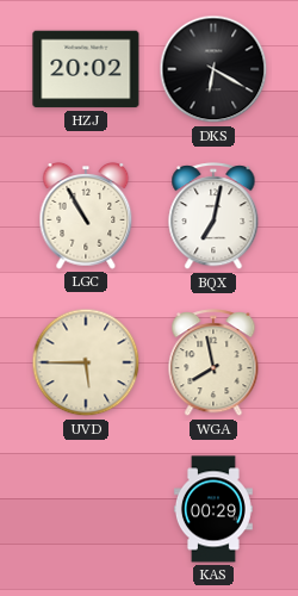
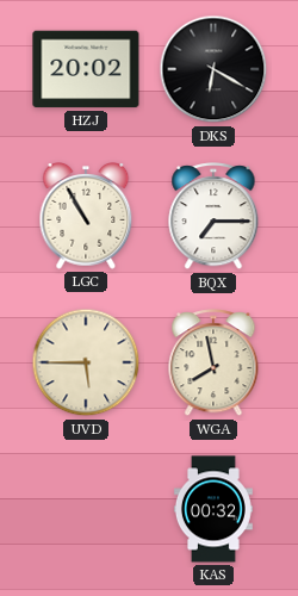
BQX: 7:02 -> 7:15 (213, 217)
KAS: 00:29 -> 00:32 (213, 509)
